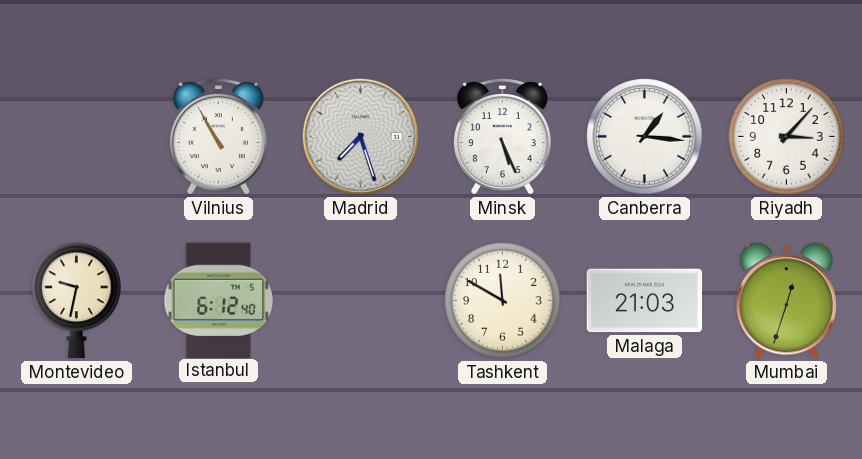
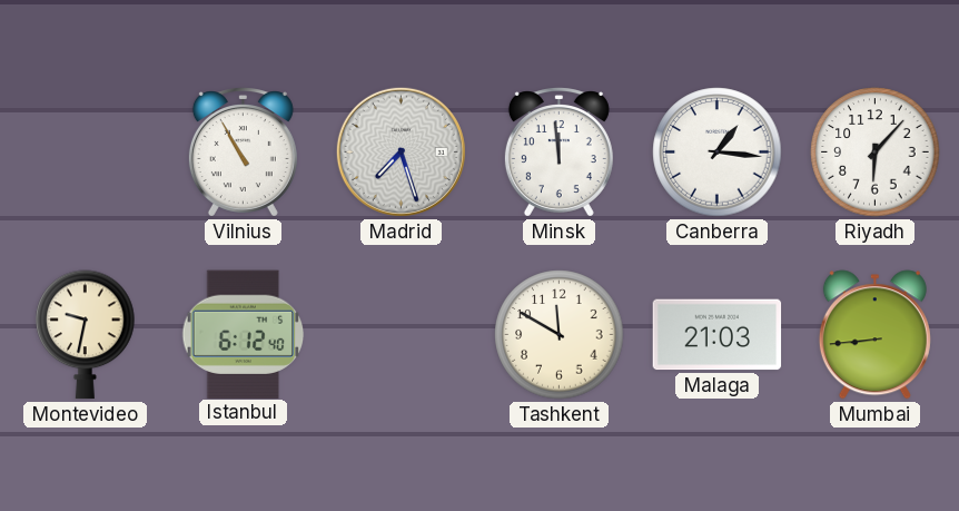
Minsk: 5:26 -> 11:59 (558, 153)
Riyadh: 3:07 -> 6:07 (876, 153)
Mumbai: 12:33 -> 8:44 (874, 335)
